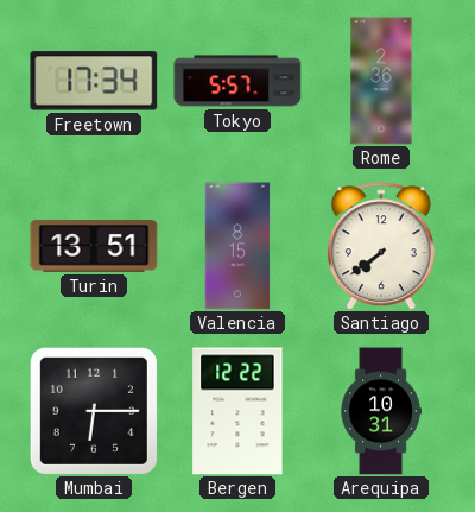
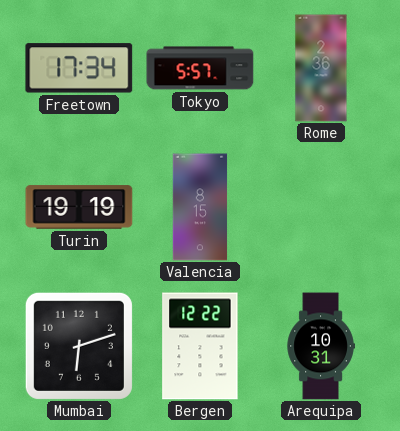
Turin: 13:51 -> 19:19 (79, 207)
Santiago: 7:39 -> none (381, 246)
Mumbai: 6:15 -> 6:12 (79, 346)
